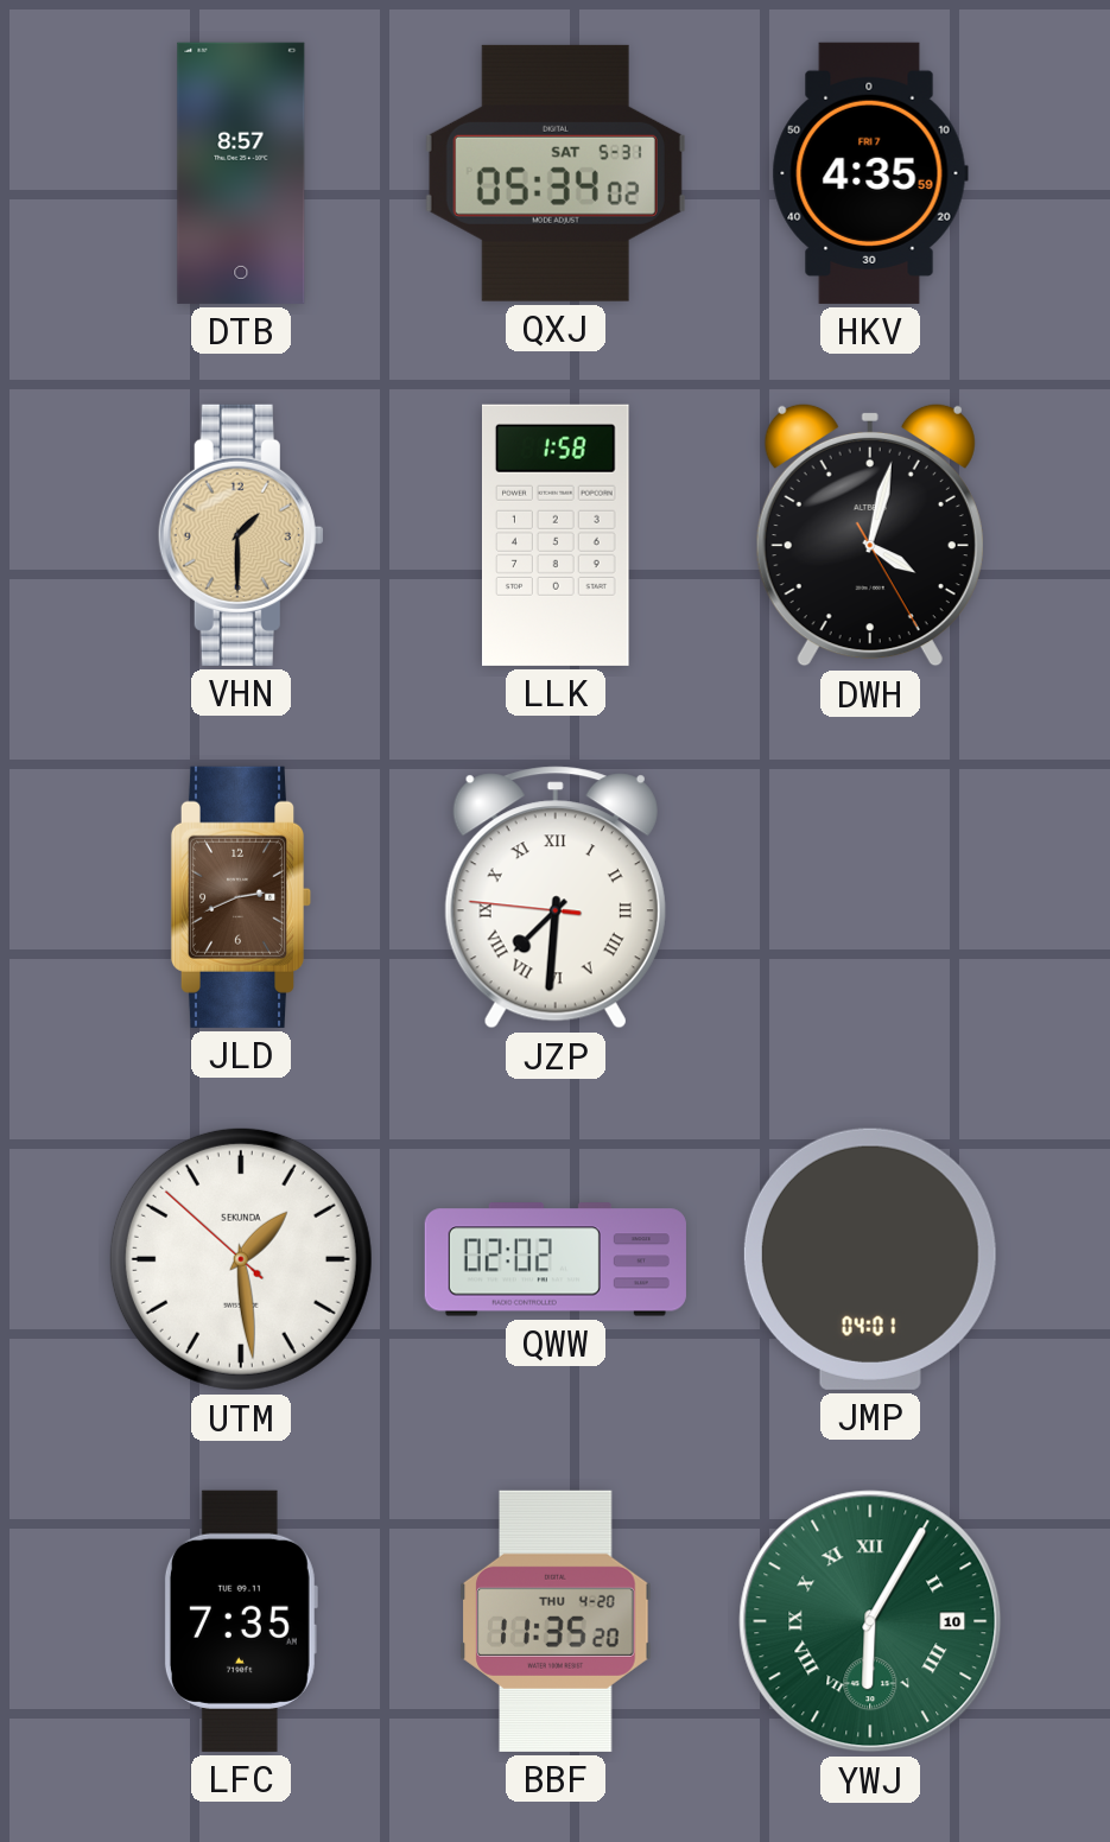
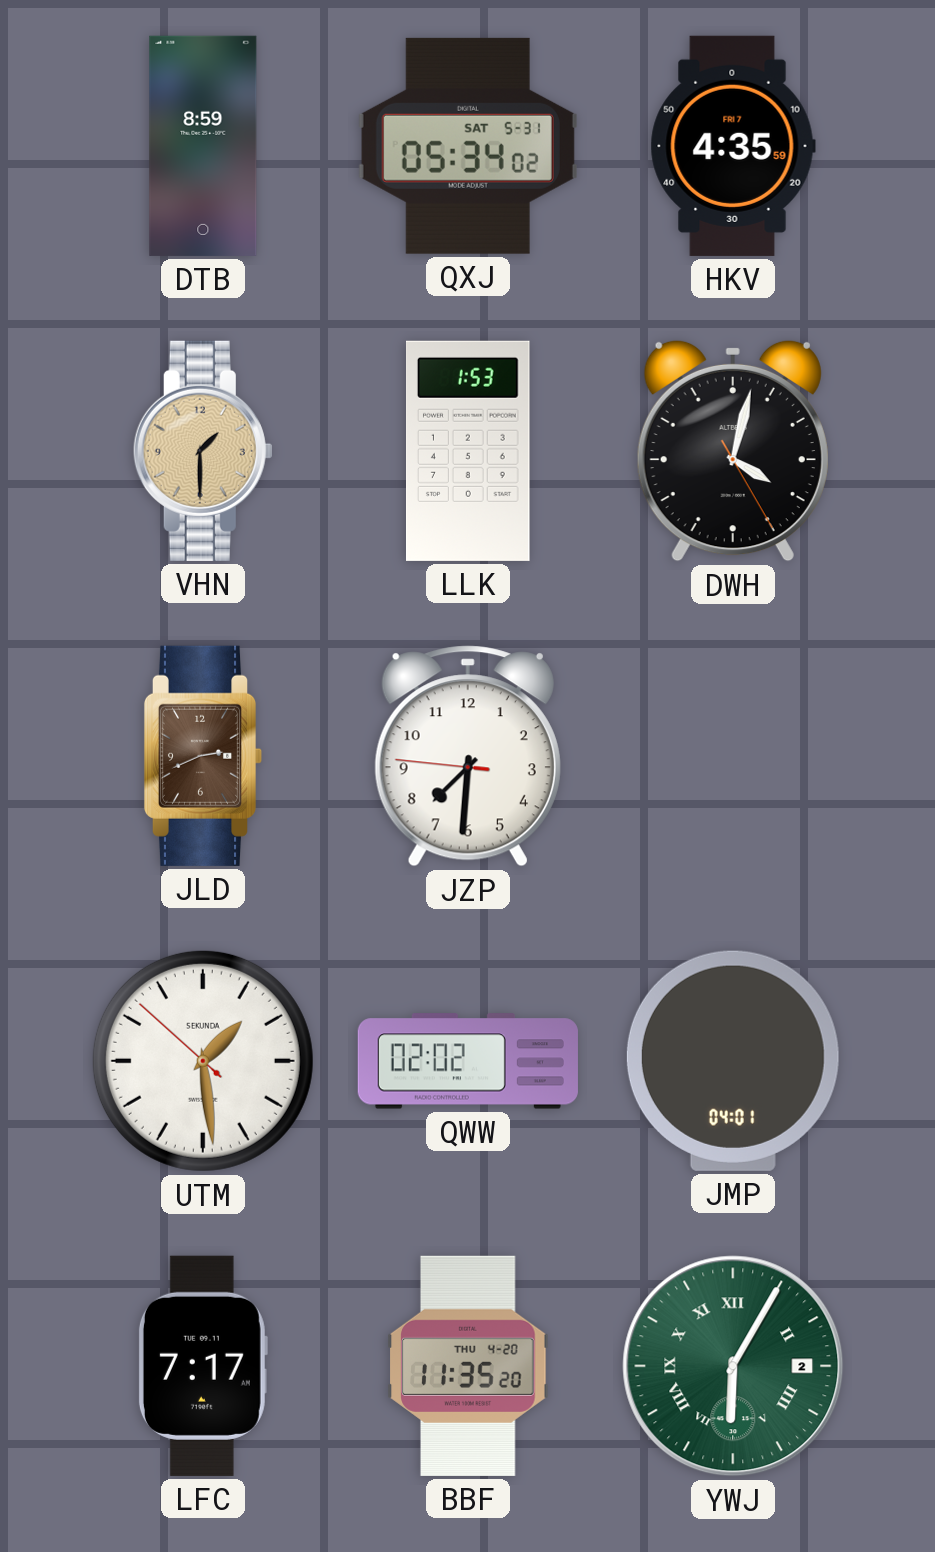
DTB: 8:57 -> 8:59 (203, 146)
LLK: 1:58 -> 1:53 (469, 451)
JZP numerals: Roman -> Arabic (468, 756)
LFC: 7:35 -> 7:17 (202, 1366)
YWJ date: 10 -> 2 (733, 1366)
